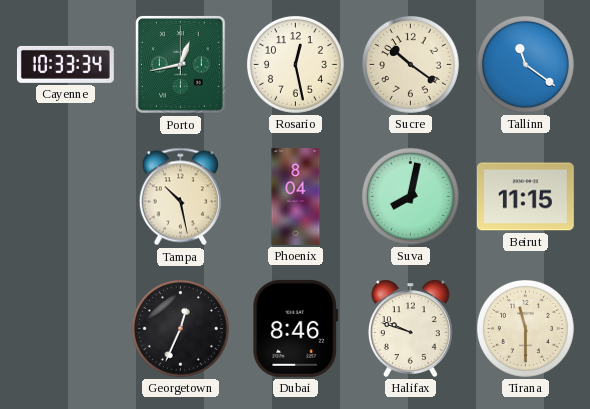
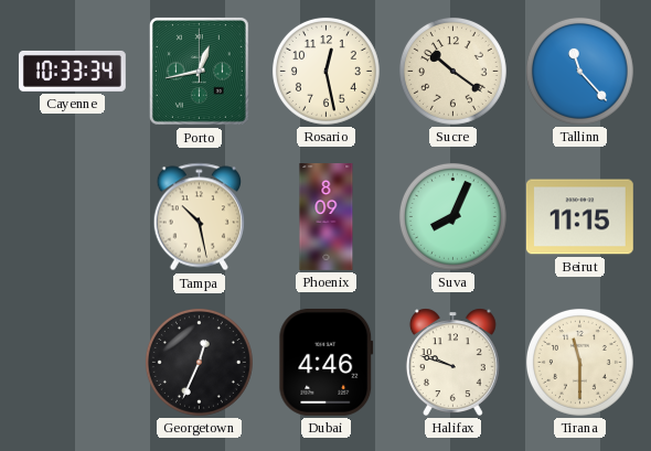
Tallinn: 11:21 -> 11:23 (579, 71)
Phoenix: 8:04 -> 8:09 (327, 217)
Suva: 8:02 -> 8:04 (452, 216)
Dubai: 8:46 -> 4:46 (327, 362)
